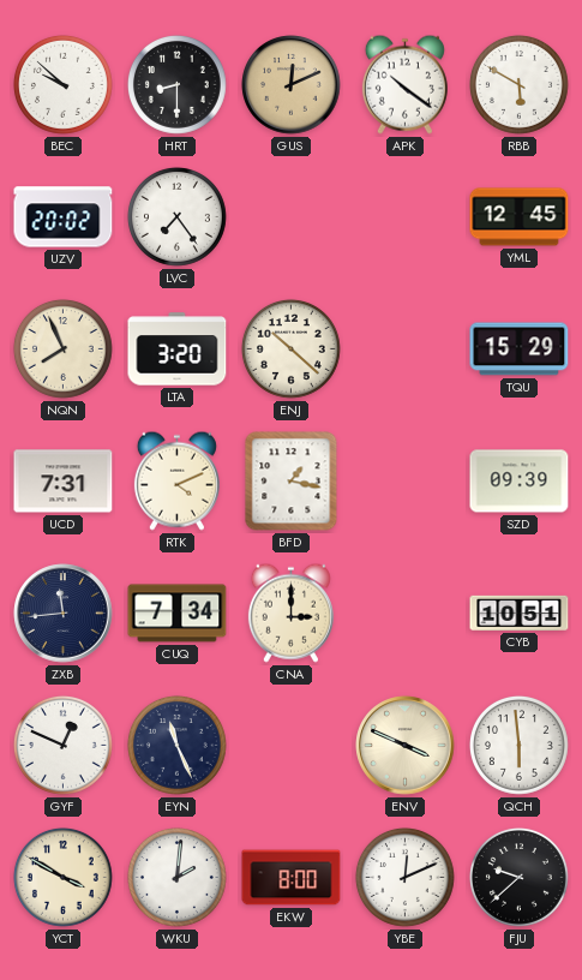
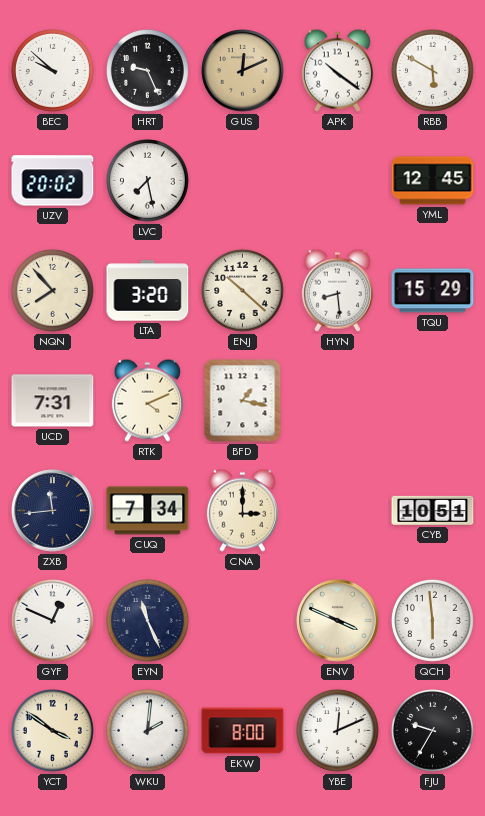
HRT: 8:30 -> 9:26 (147, 70)
LVC: 7:24 -> 7:28 (147, 180)
NQN: 7:56 -> 7:53 (52, 290)
HYN: none -> 8:29 (337, 290)
SZD: 09:39 -> none (520, 482)
YCT: 3:50 -> 3:51 (52, 730)
FJU: 9:38 -> 9:35 (432, 730)
